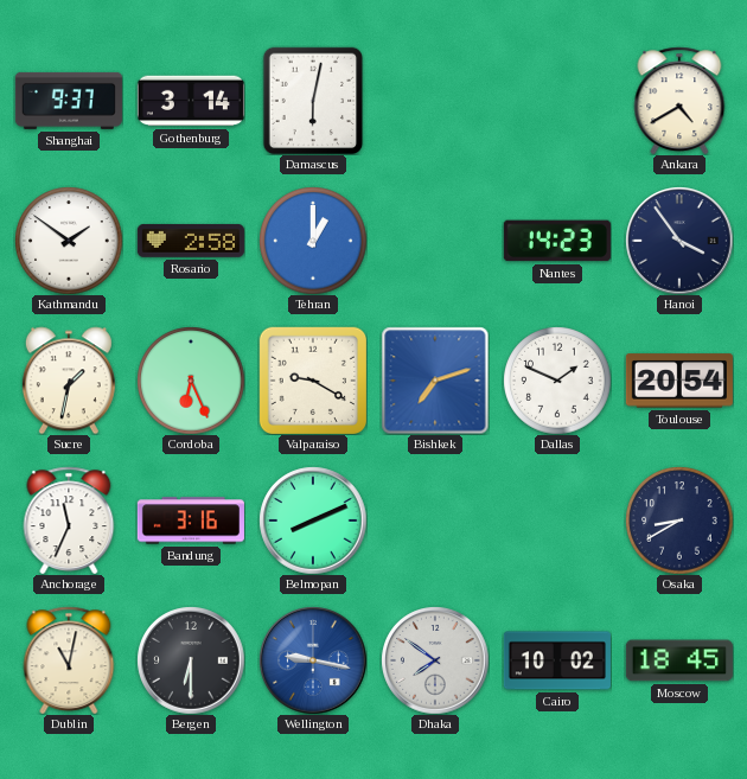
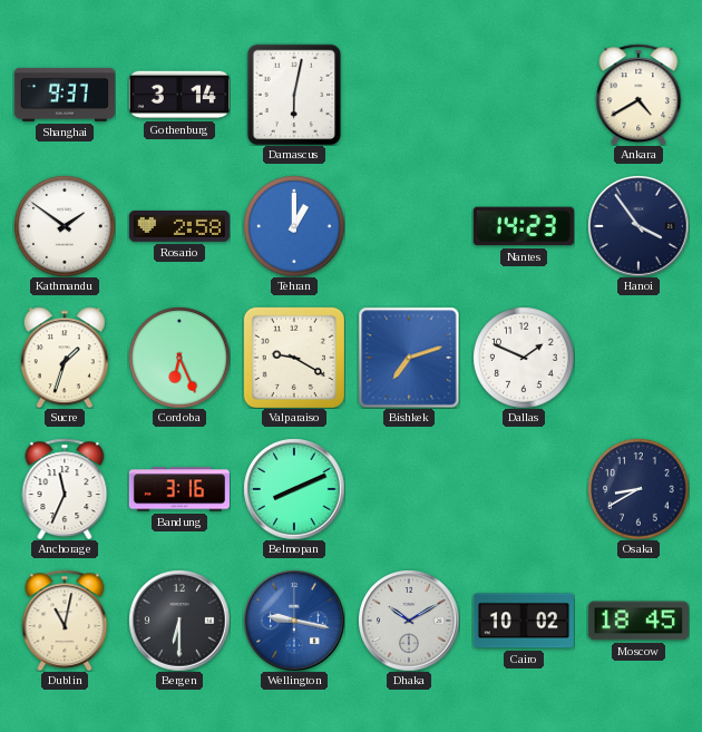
Sucre: 1:32 -> 1:33 (65, 358)
Toulouse: 20:54 -> none (679, 381)
Dhaka: 7:51 -> 10:10 (409, 621)
